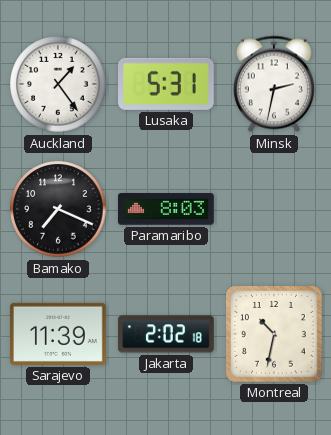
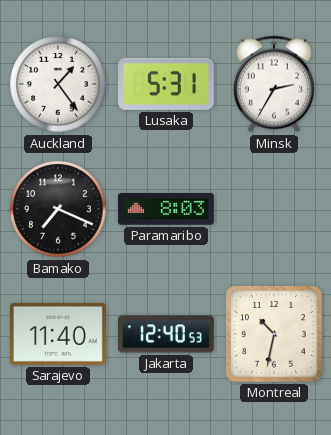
Minsk: 2:32 -> 2:35 (274, 84)
Sarajevo: 11:39 -> 11:40 (59, 334)
Jakarta: 2:02 -> 12:40 (167, 334)
